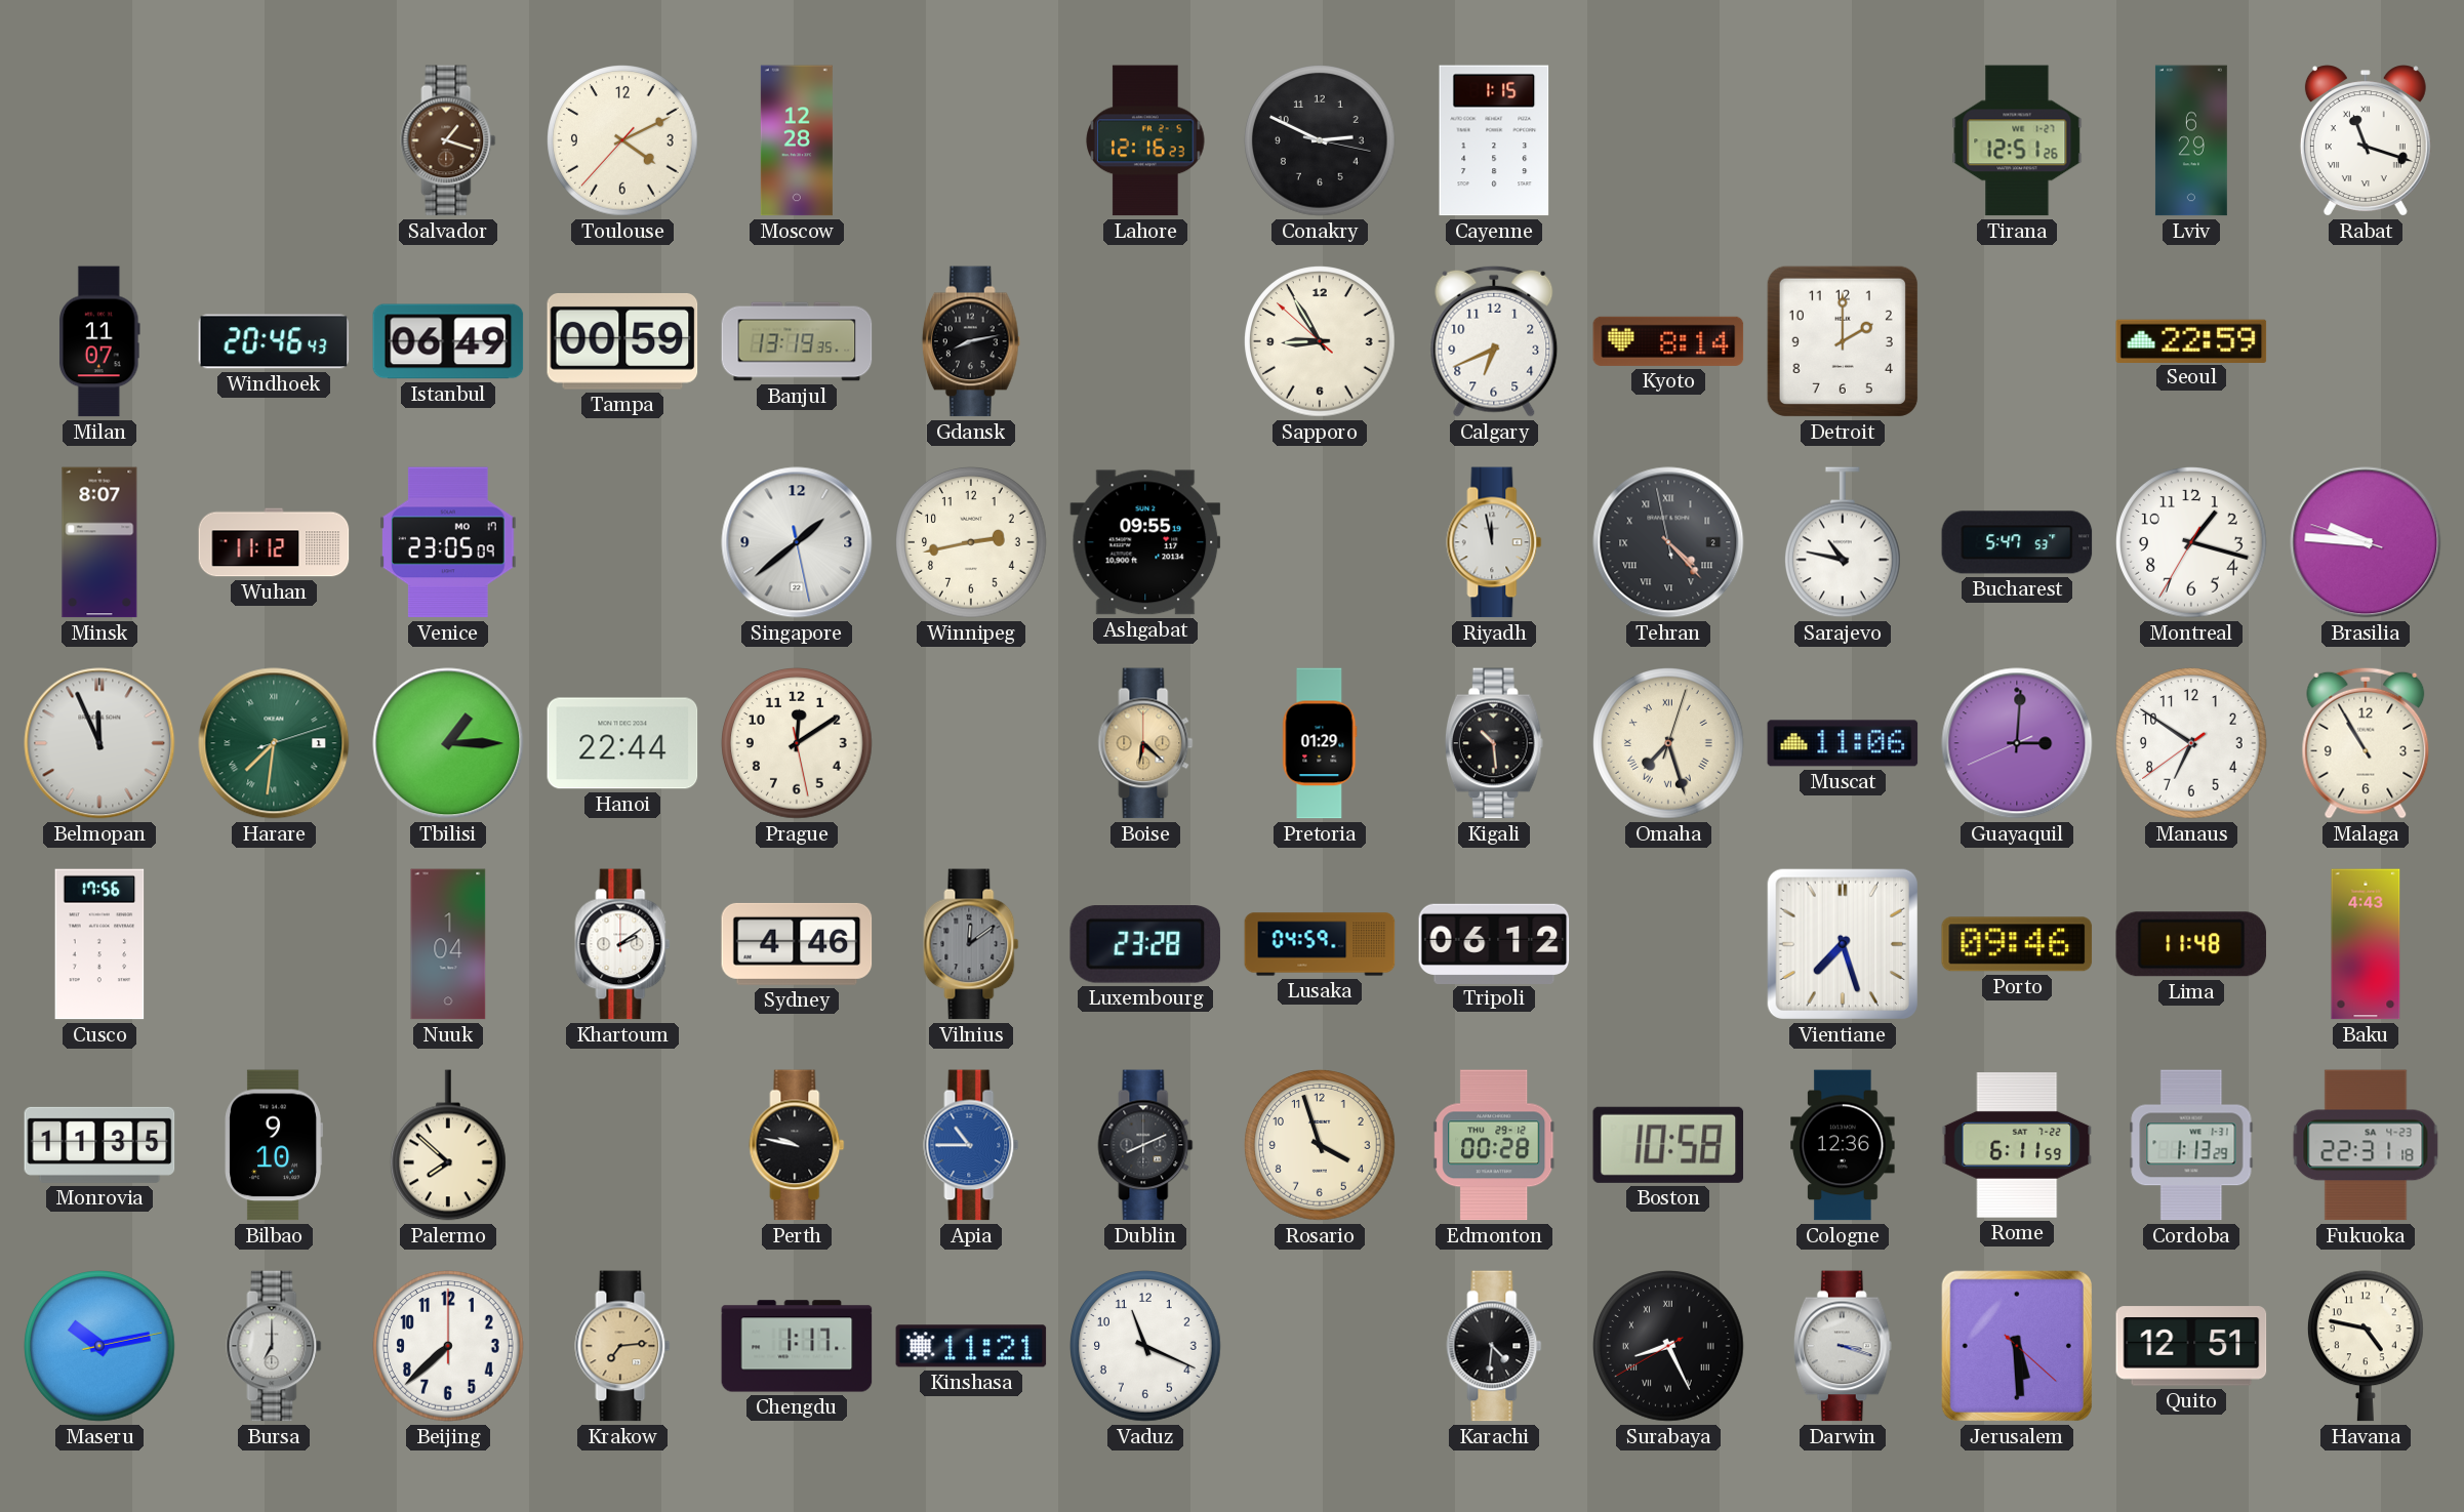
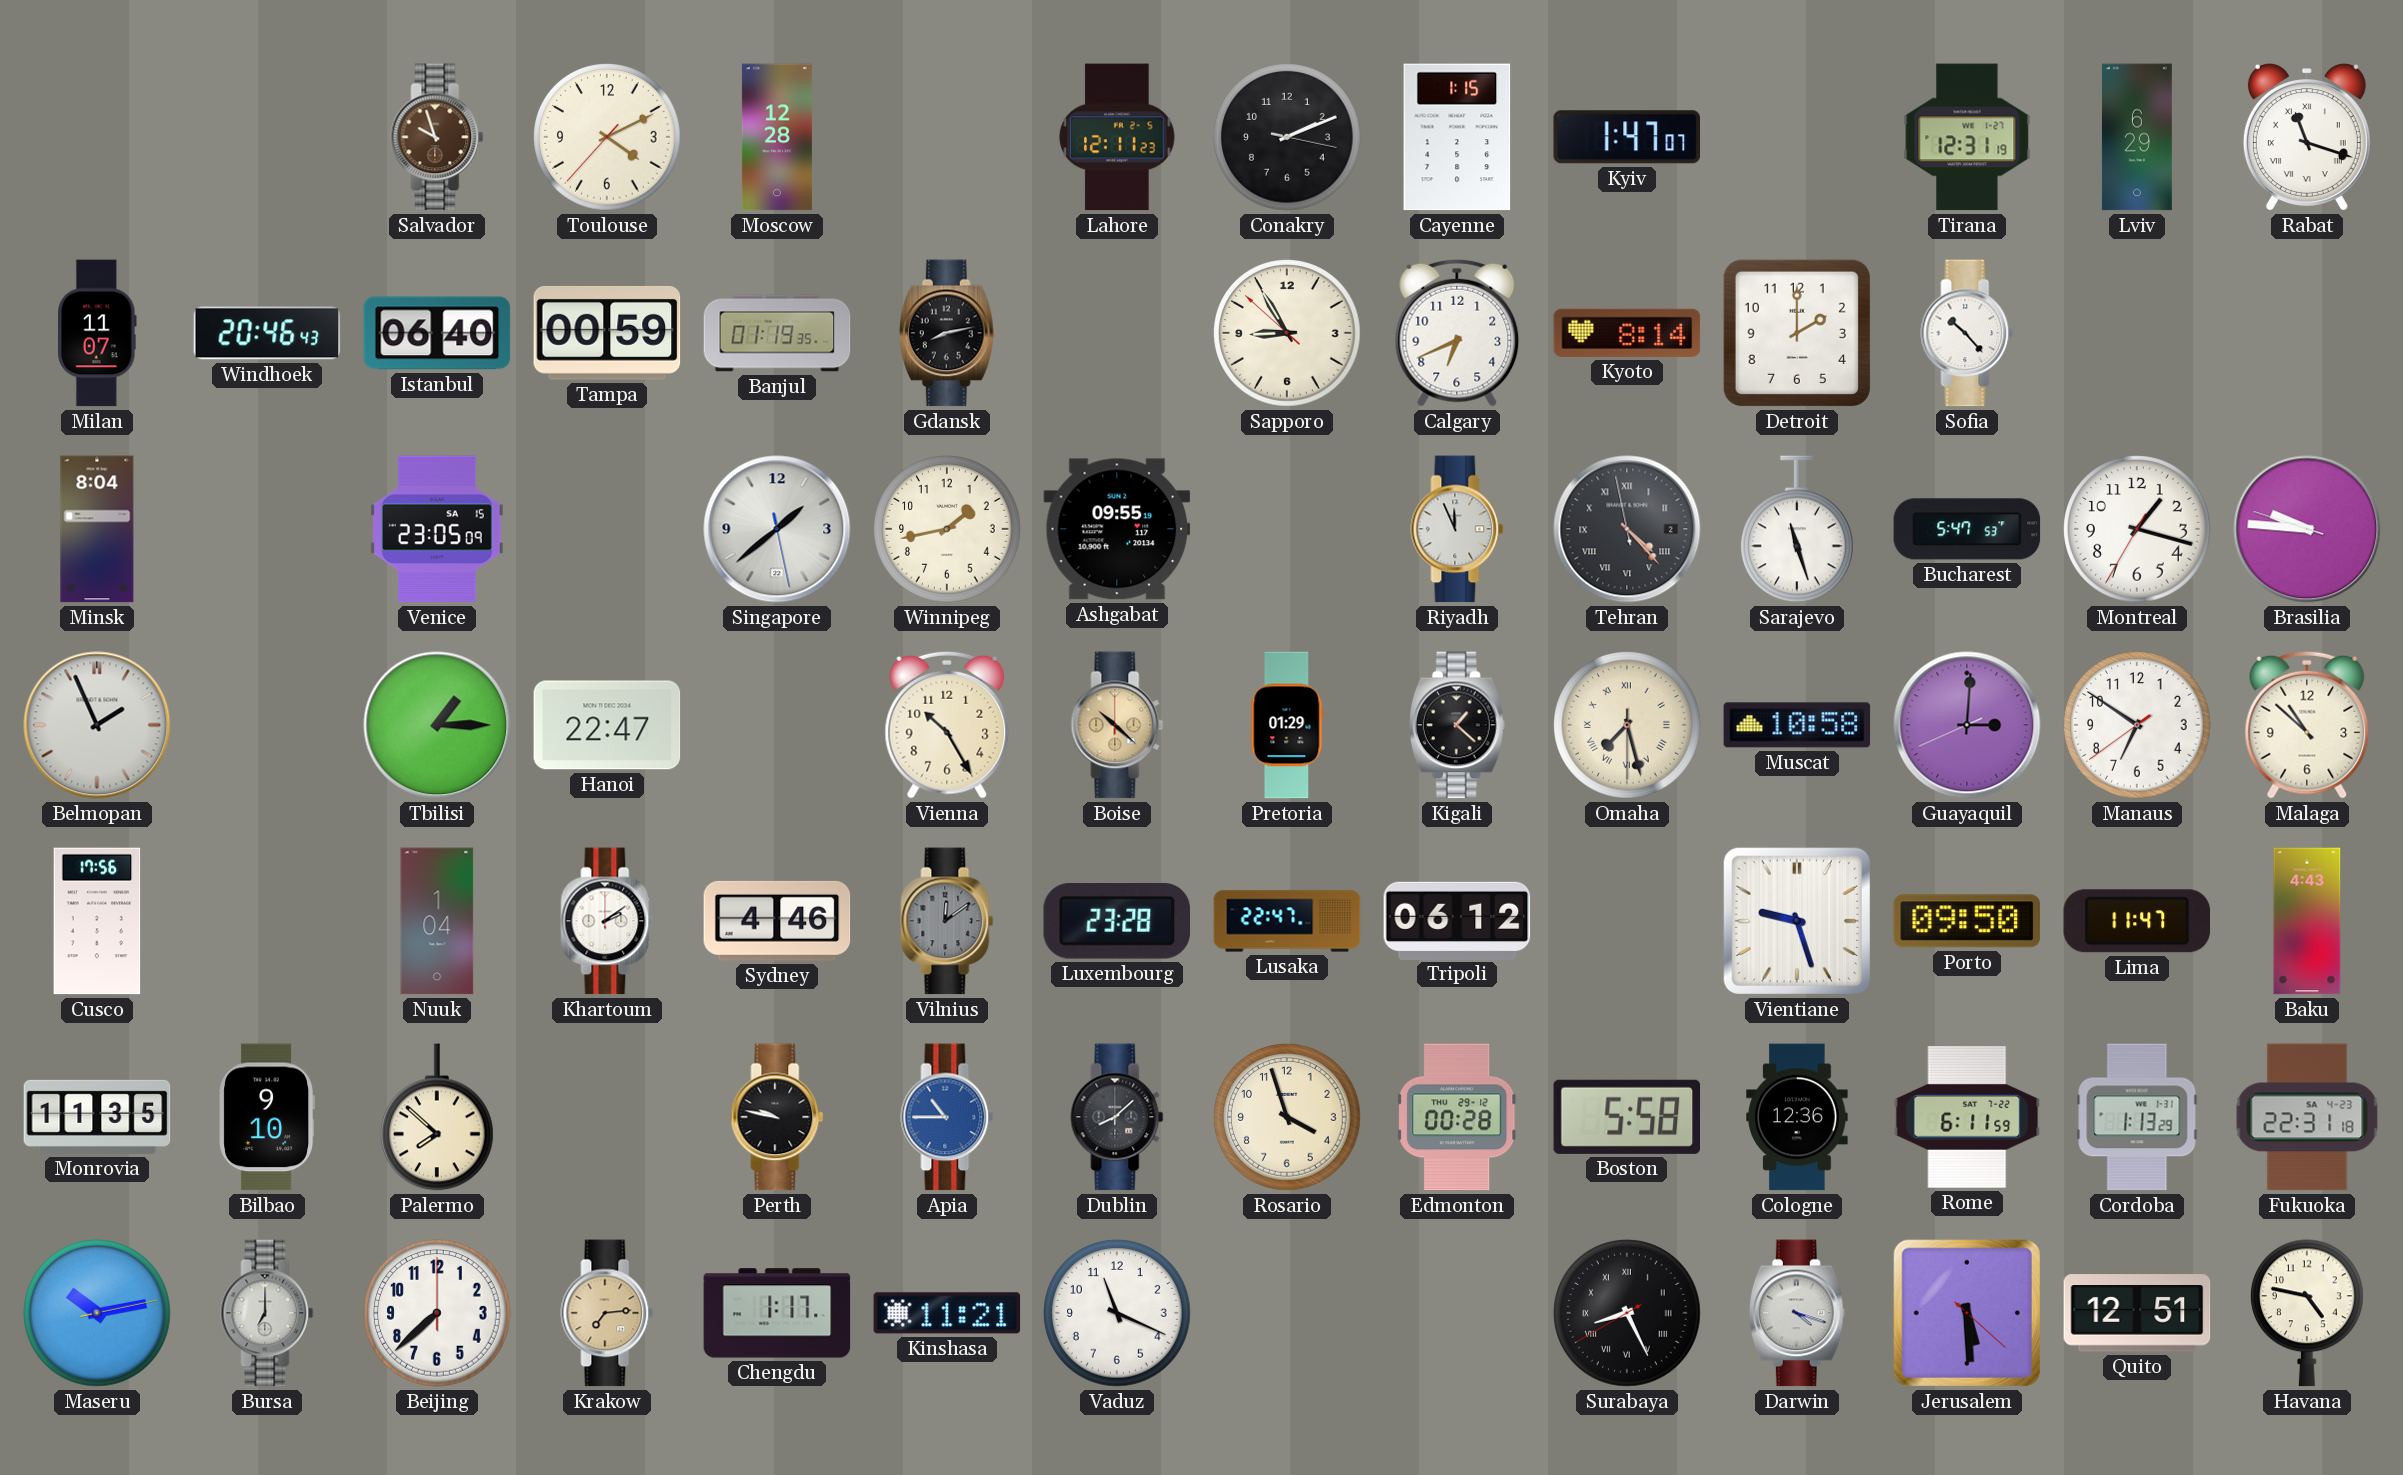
Salvador: 1:18 -> 9:57 (437, 137)
Lahore: 12:16 -> 12:11 (1117, 137)
Conakry: 2:49 -> 2:11 (1287, 137)
Kyiv: none -> 1:47 (1627, 137)
Tirana: 12:51 -> 12:31 (1967, 137)
Istanbul: 06:49 -> 06:40 (437, 333)
Banjul: 13:19 -> 01:19 (777, 333)
Sofia: none -> 10:23 (1967, 333)
Seoul: 22:59 -> none (2191, 340)
Minsk: 8:07 -> 8:04 (97, 529)
Wuhan: 11:12 -> none (274, 542)
Venice date: MO 17 -> SA 15 (438, 529)
Winnipeg: 2:43 -> 1:43 (947, 529)
Riyadh: 11:58 -> 11:56 (1457, 529)
Sarajevo: 10:47 -> 11:27 (1798, 529)
Belmopan: 11:56 -> 1:56 (97, 725)
Harare: 7:31 -> none (274, 743)
Hanoi: 22:44 -> 22:47 (607, 725)
Prague: 12:09 -> none (797, 743)
Vienna: none -> 10:25 (947, 725)
Boise: 6:22 -> 10:22 (1117, 725)
Kigali: 10:29 -> 1:22 (1457, 725)
Omaha: 7:27:03 -> 7:27:30 (1627, 725)
Muscat: 11:06 -> 10:58 (1797, 725)
Malaga: 10:55 -> 10:52 (2307, 725)
Lusaka: 04:59 -> 22:47 (1287, 921)
Vientiane: 7:27 -> 9:27 (1797, 921)
Porto: 09:46 -> 09:50 (1967, 921)
Lima: 11:48 -> 11:47 (2137, 921)
Dublin: 8:11 -> 8:08 (1117, 1117)
Boston: 10:58 -> 5:58 (1627, 1117)
Karachi: 4:31 -> none (1494, 1346)
Darwin: 3:18 -> 4:18 (1797, 1313)
